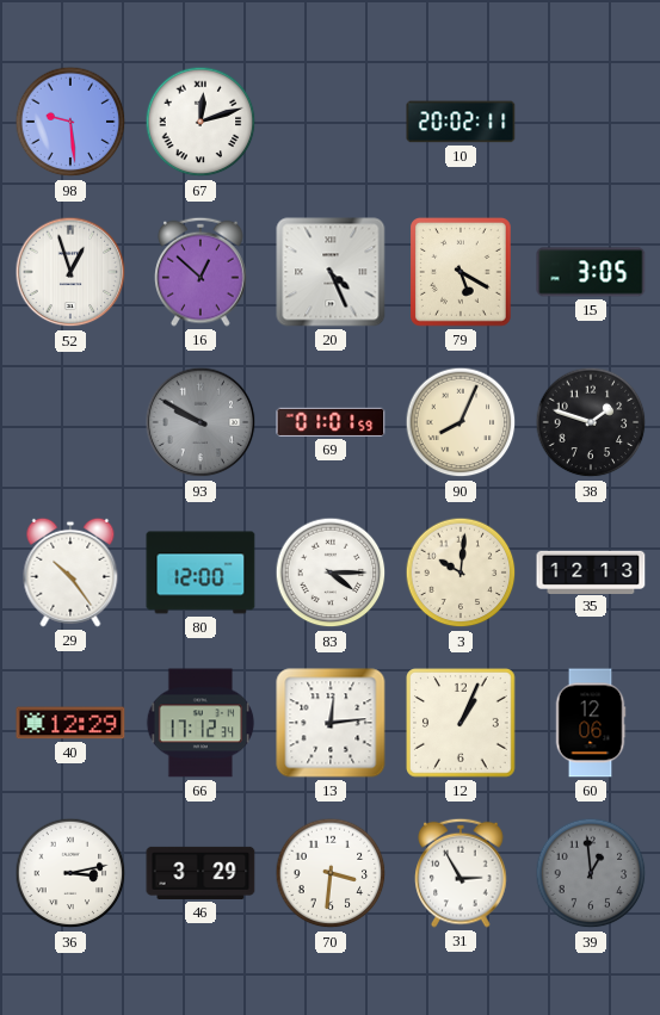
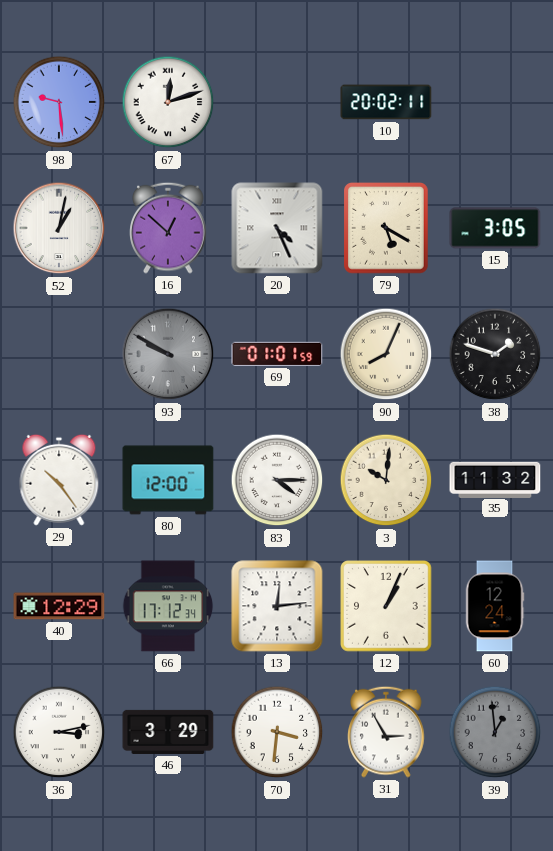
52: 12:57 -> 1:02 (59, 228)
35: 12:13 -> 11:32 (495, 479)
60: 12:06 -> 12:24 (495, 606)
